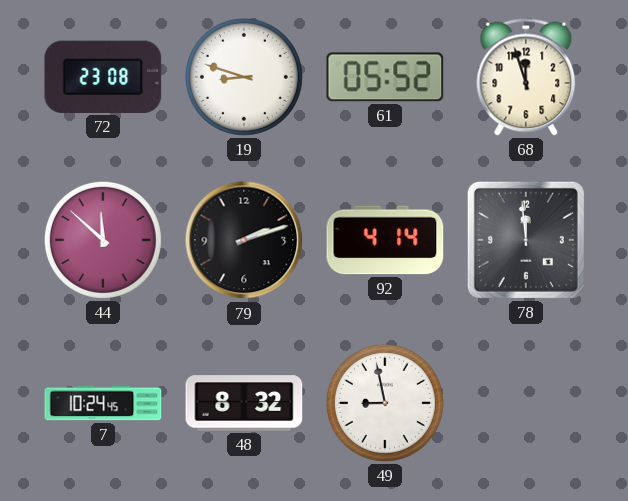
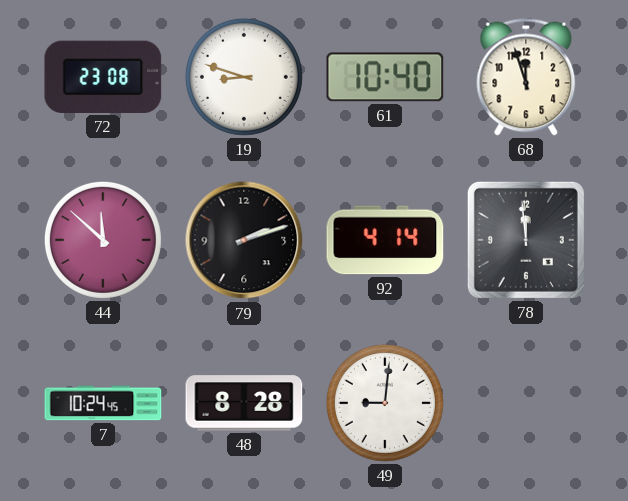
61: 05:52 -> 10:40 (385, 77)
48: 8:32 -> 8:28 (244, 403)
49: 8:58 -> 9:01 (385, 403)
